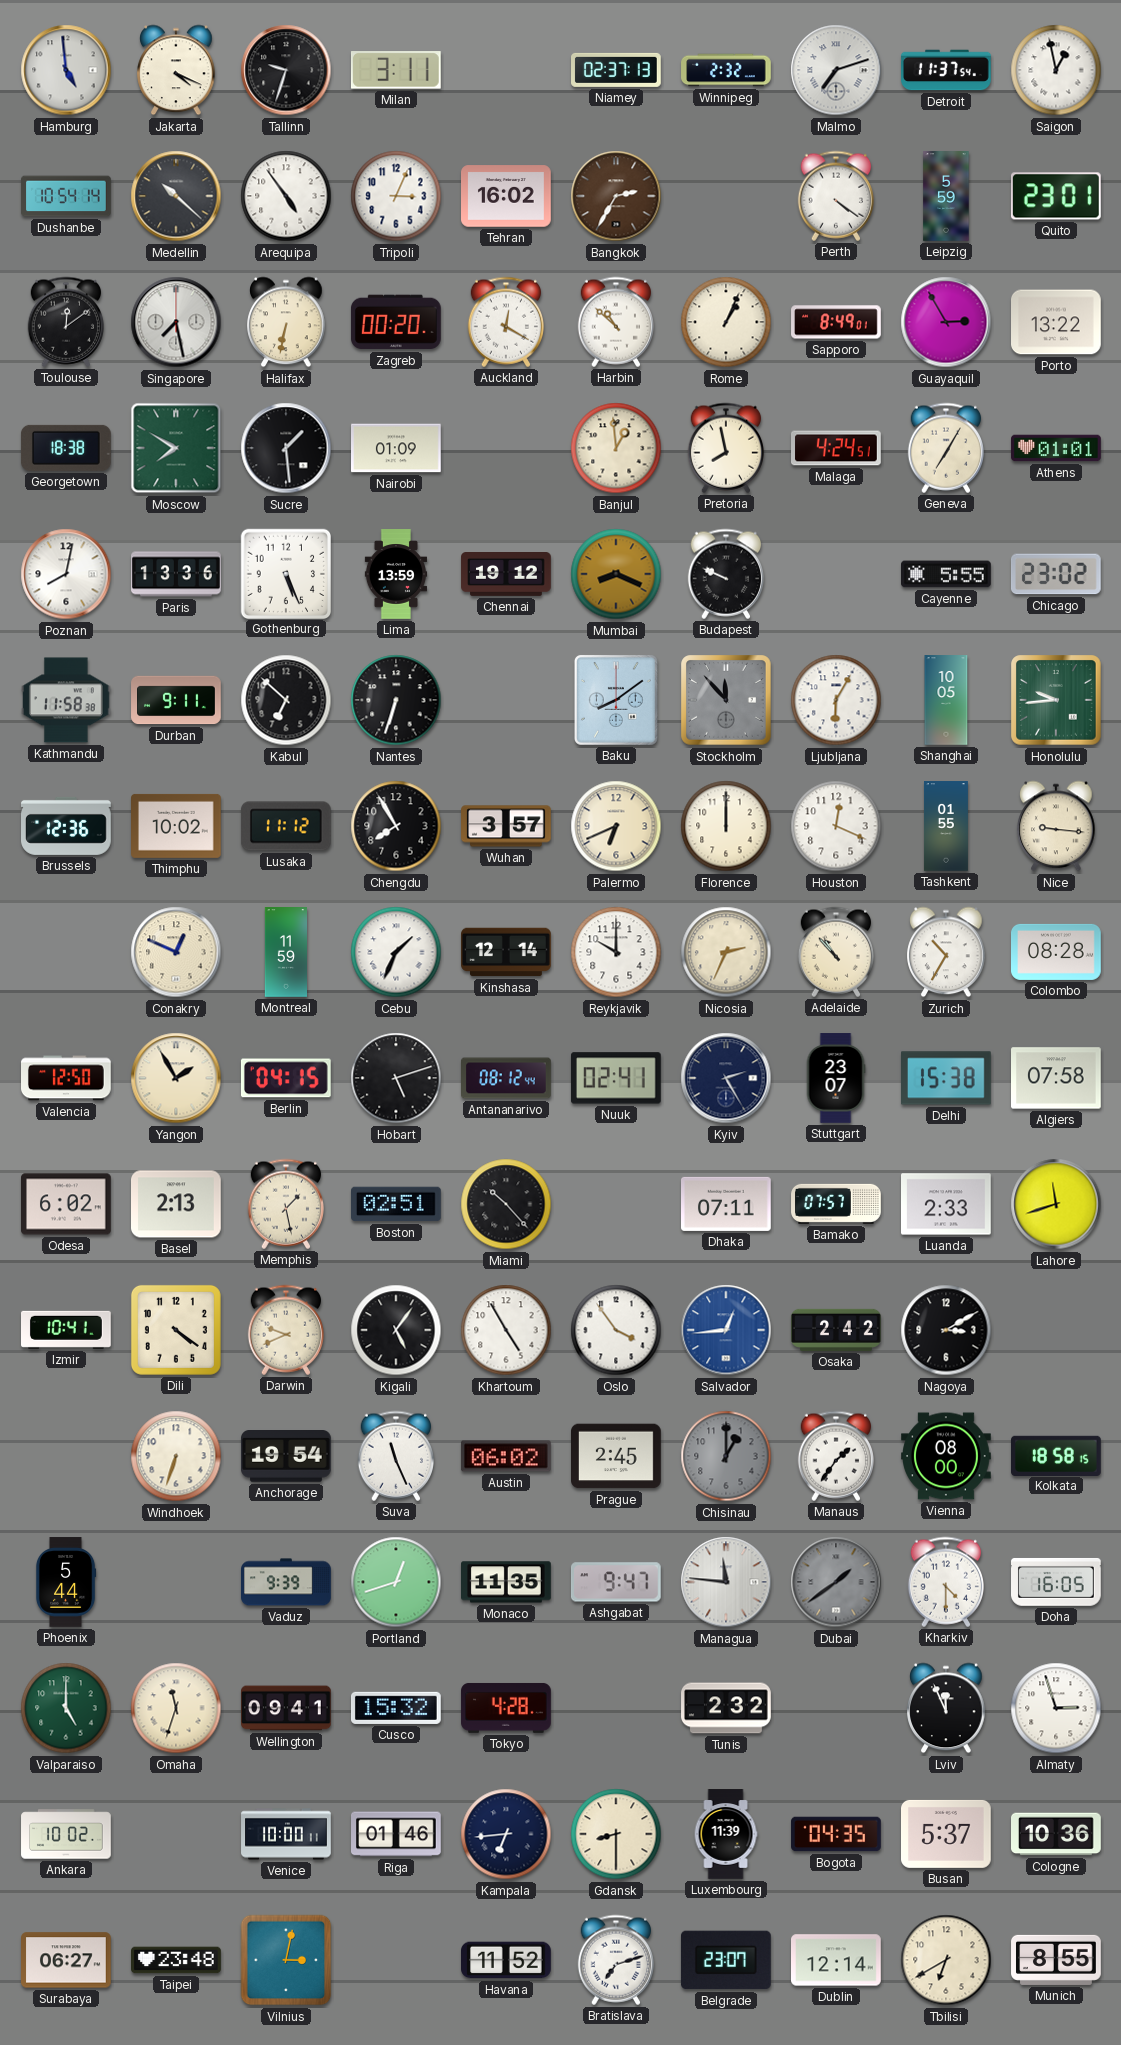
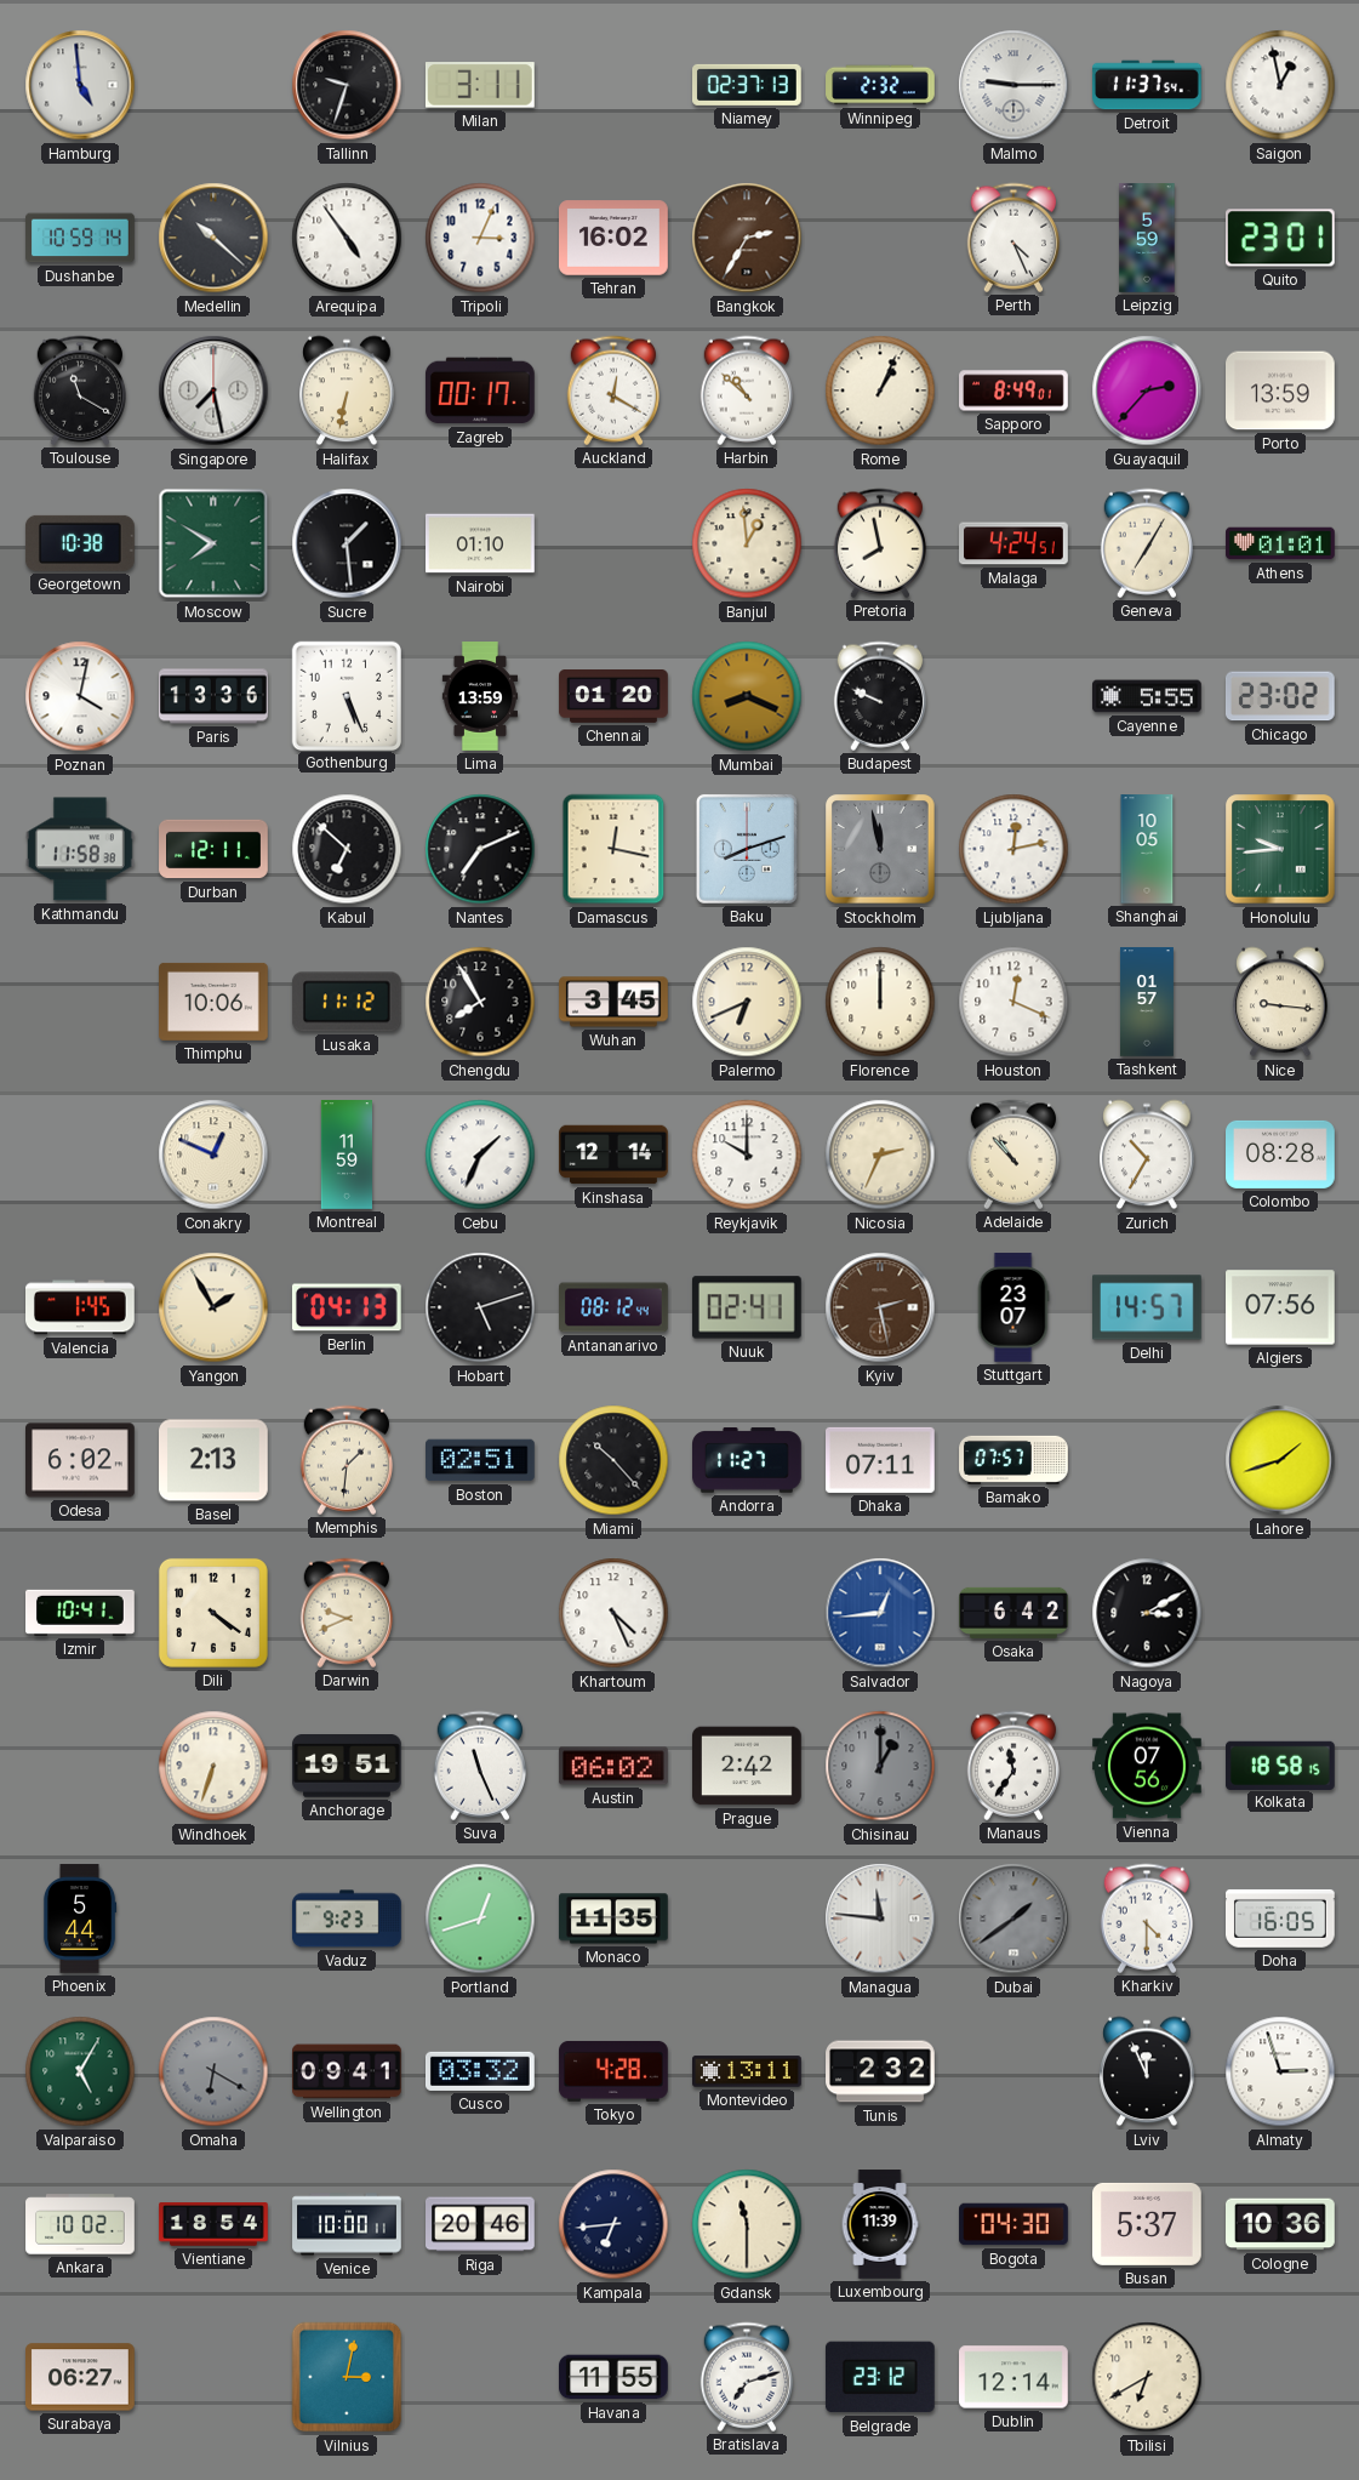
Jakarta: 4:19 -> none (176, 70)
Malmo: 7:12 -> 9:15 (1013, 85)
Dushanbe: 10:54 -> 10:59 (80, 238)
Perth: 4:21 -> 4:26 (1012, 238)
Toulouse: 12:09 -> 11:20 (79, 390)
Zagreb: 00:20 -> 00:17 (480, 390)
Guayaquil: 2:55 -> 2:37 (1147, 390)
Porto: 13:22 -> 13:59 (1281, 390)
Georgetown: 18:38 -> 10:38 (80, 543)
Nairobi: 01:09 -> 01:10 (481, 543)
Poznan: 8:02 -> 4:02 (80, 696)
Chennai: 19:12 -> 01:20 (613, 697)
Durban: 9:11 -> 12:11 (213, 849)
Nantes: 6:33 -> 7:11 (480, 849)
Damascus: none -> 12:17 (613, 849)
Baku: 8:09 -> 8:12 (747, 849)
Stockholm: 11:53 -> 11:58 (880, 849)
Ljubljana: 6:05 -> 12:13 (1013, 849)
Brussels: 12:36 -> none (66, 826)
Thimphu: 10:02 -> 10:06 (215, 1002)
Wuhan: 3:57 -> 3:45 (613, 1002)
Tashkent: 01:55 -> 01:57 (1147, 1002)
Valencia: 12:50 -> 1:45 (81, 1307)
Berlin: 04:15 -> 04:13 (347, 1307)
Kyiv: 2:25 -> 2:28 (880, 1307)
Kyiv dial: navy -> brown (880, 1307)
Delhi: 15:38 -> 14:57 (1148, 1307)
Algiers: 07:58 -> 07:56 (1281, 1307)
Memphis: 1:28 -> 1:31 (346, 1460)
Andorra: none -> 11:27 (748, 1460)
Luanda: 2:33 -> none (947, 1204)
Lahore: 11:42 -> 1:42 (1280, 1460)
Kigali: 5:06 -> none (396, 1330)
Khartoum: 4:55 -> 4:26 (613, 1613)
Oslo: 3:54 -> none (616, 1330)
Osaka: 2:42 -> 6:42 (1013, 1613)
Anchorage: 19:54 -> 19:51 (348, 1766)
Prague: 2:45 -> 2:42 (748, 1766)
Manaus: 1:36 -> 11:36 (1012, 1766)
Vienna: 08:00 -> 07:56 (1148, 1766)
Vaduz: 9:39 -> 9:23 (347, 1919)
Ashgabat: 9:47 -> none (616, 1582)
Valparaiso: 5:00 -> 5:05 (80, 2071)
Omaha: 11:33 -> 6:20 (213, 2071)
Omaha dial: cream -> grey (213, 2071)
Cusco: 15:32 -> 03:32 (481, 2071)
Montevideo: none -> 13:11 (748, 2071)
Vientiane: none -> 18:54 (213, 2225)
Riga: 01:46 -> 20:46 (481, 2224)
Gdansk: 8:30 -> 11:30 (747, 2224)
Bogota: 04:35 -> 04:30 (1013, 2224)
Taipei: 23:48 -> none (176, 1960)
Havana: 11:52 -> 11:55 (615, 2377)
Belgrade: 23:07 -> 23:12 (880, 2377)
Munich: 8:55 -> none (1056, 1960)
